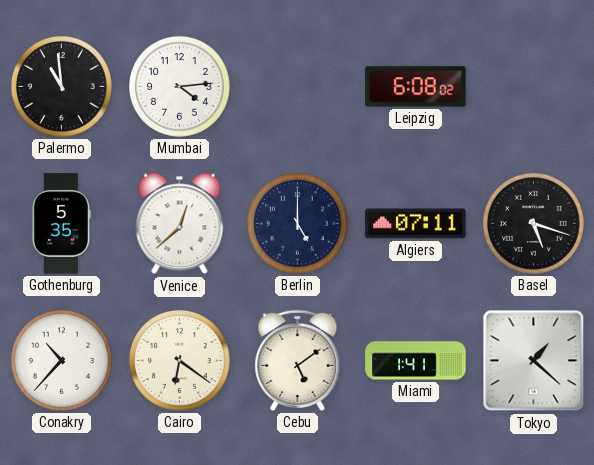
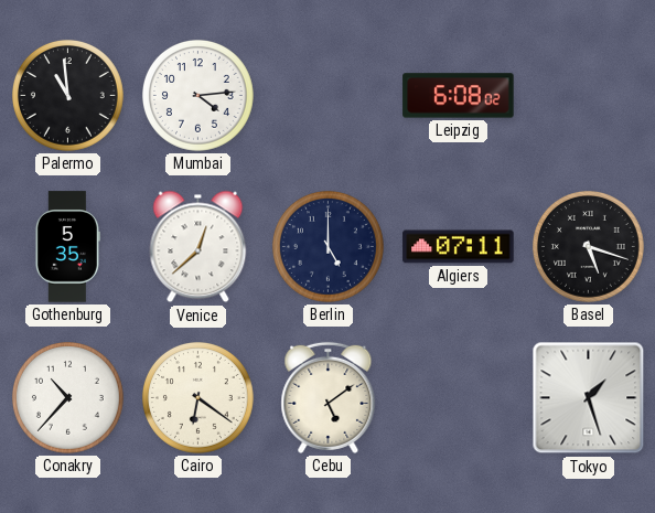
Miami: 1:41 -> none (416, 361)
Tokyo: 1:22 -> 1:27 (589, 398)
